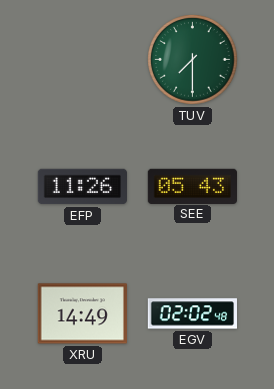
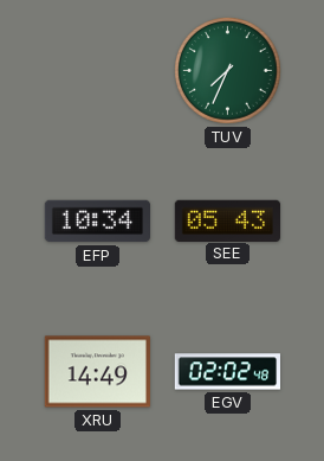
TUV: 7:30 -> 7:34 (228, 71)
EFP: 11:26 -> 10:34 (97, 222)
